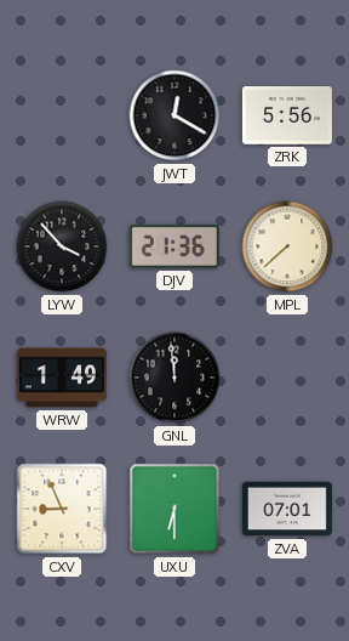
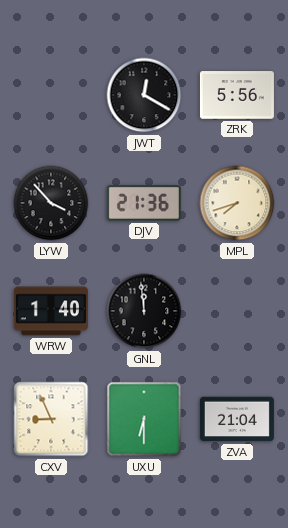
MPL: 7:38 -> 7:42 (237, 203)
WRW: 1:49 -> 1:40 (51, 311)
ZVA: 07:01 -> 21:04 (237, 419)
